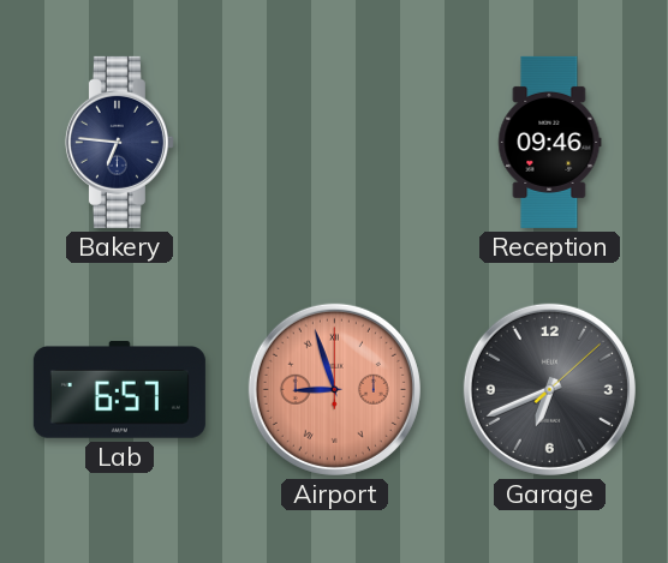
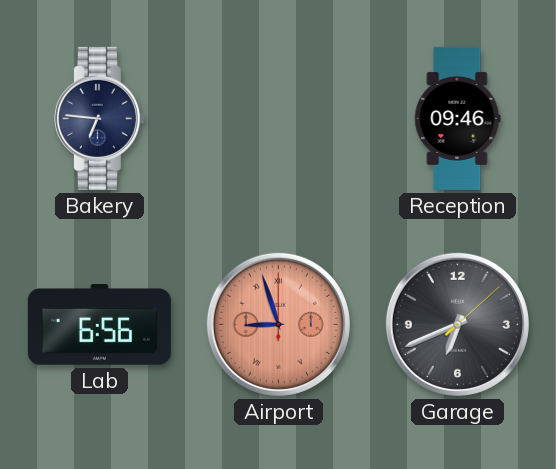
Lab: 6:57 -> 6:56 (99, 325)
